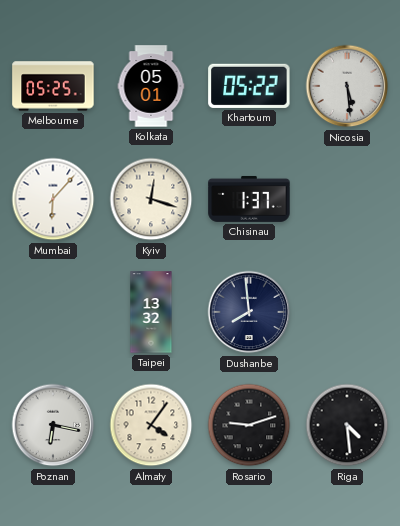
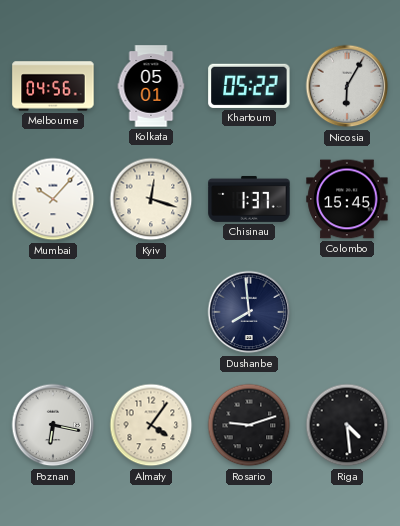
Melbourne: 05:25 -> 04:56 (53, 86)
Nicosia: 5:29 -> 6:05 (347, 86)
Mumbai: 6:07 -> 10:07 (53, 199)
Colombo: none -> 15:45 (347, 199)
Taipei: 13:32 -> none (151, 312)
